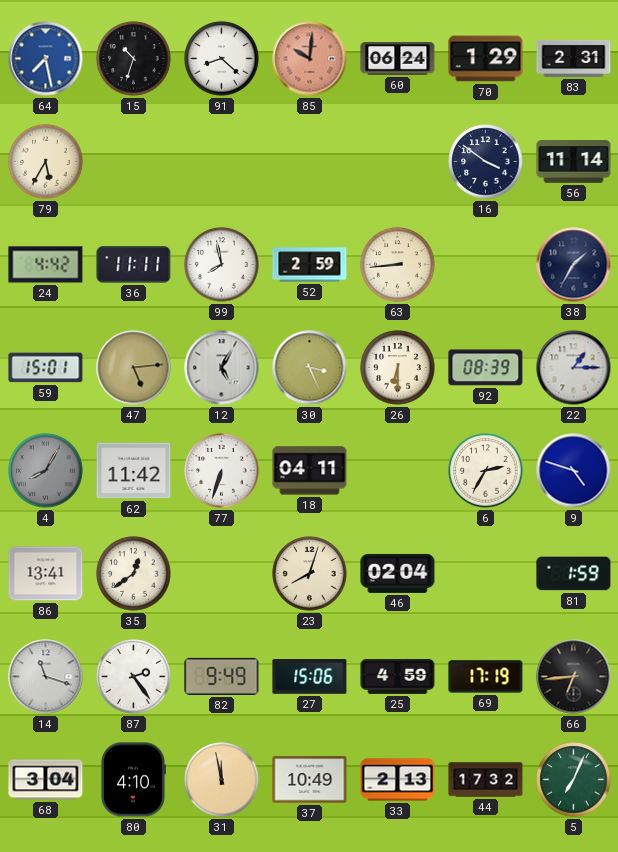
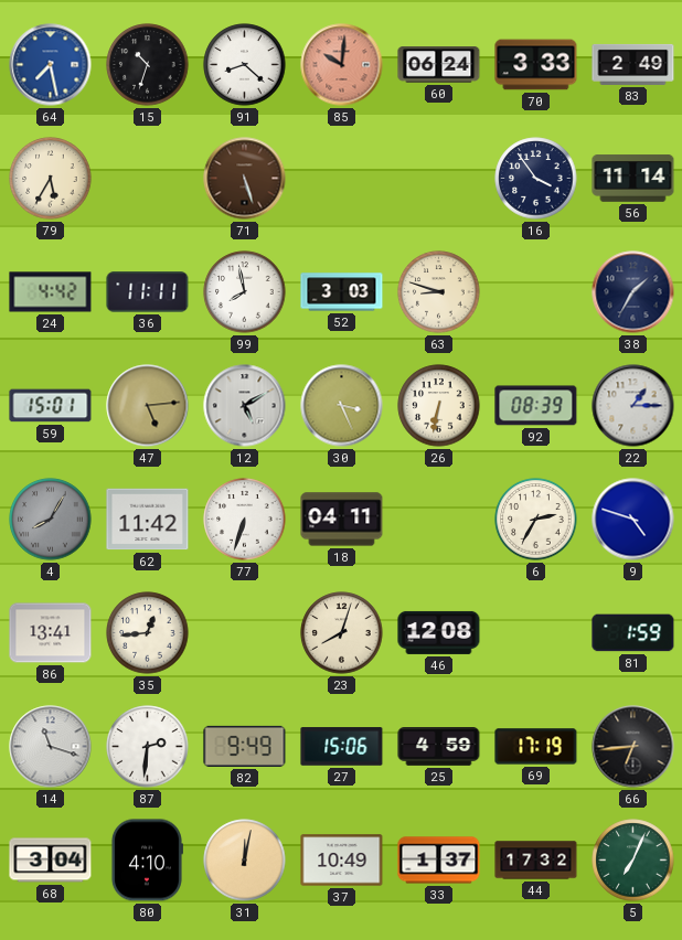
70: 1:29 -> 3:33 (536, 65)
83: 2:31 -> 2:49 (633, 64)
71: none -> 5:27 (245, 179)
16: 3:51 -> 3:54 (536, 179)
52: 2:59 -> 3:03 (342, 292)
63: 8:44 -> 8:48 (439, 292)
12: 5:05 -> 5:10 (245, 406)
26: 6:30 -> 6:32 (439, 406)
35: 12:39 -> 12:44 (148, 633)
46: 02:04 -> 12:08 (439, 632)
87: 2:24 -> 2:31 (148, 747)
31: 11:58 -> 12:02 (245, 861)
33: 2:13 -> 1:37 (439, 861)
